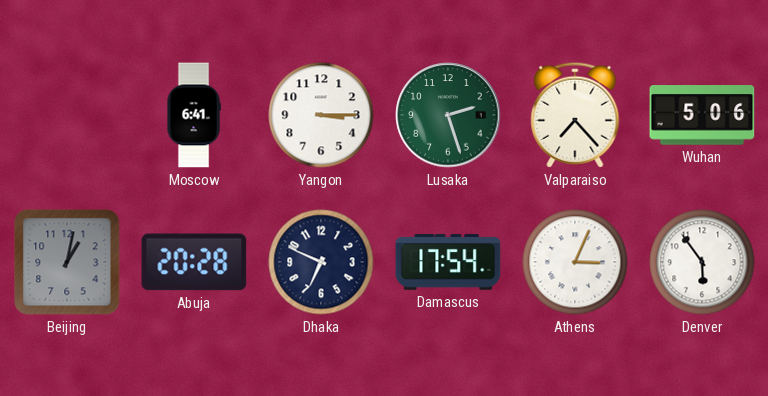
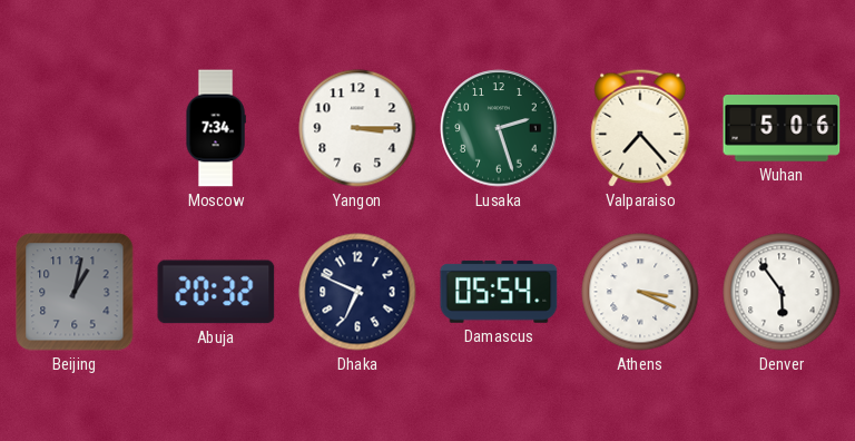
Moscow: 6:41 -> 7:34 (216, 128)
Abuja: 20:28 -> 20:32 (216, 292)
Damascus: 17:54 -> 05:54 (499, 292)
Athens: 3:04 -> 3:19 (640, 292)
